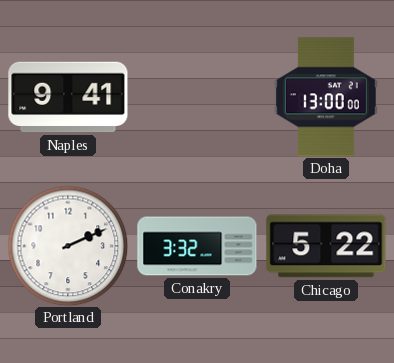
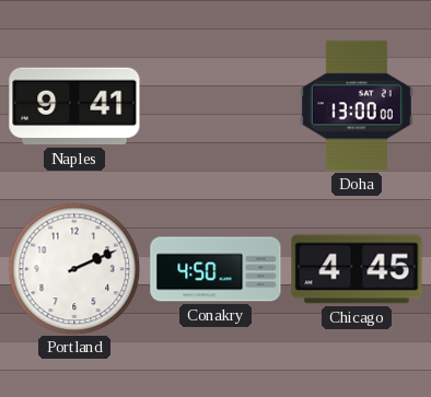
Conakry: 3:32 -> 4:50 (215, 269)
Chicago: 5:22 -> 4:45 (357, 269)
